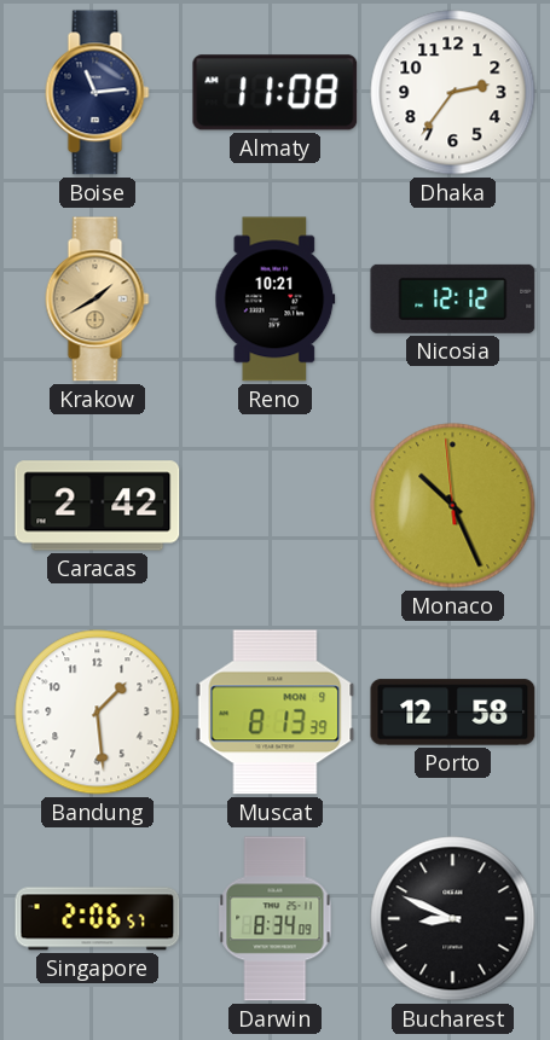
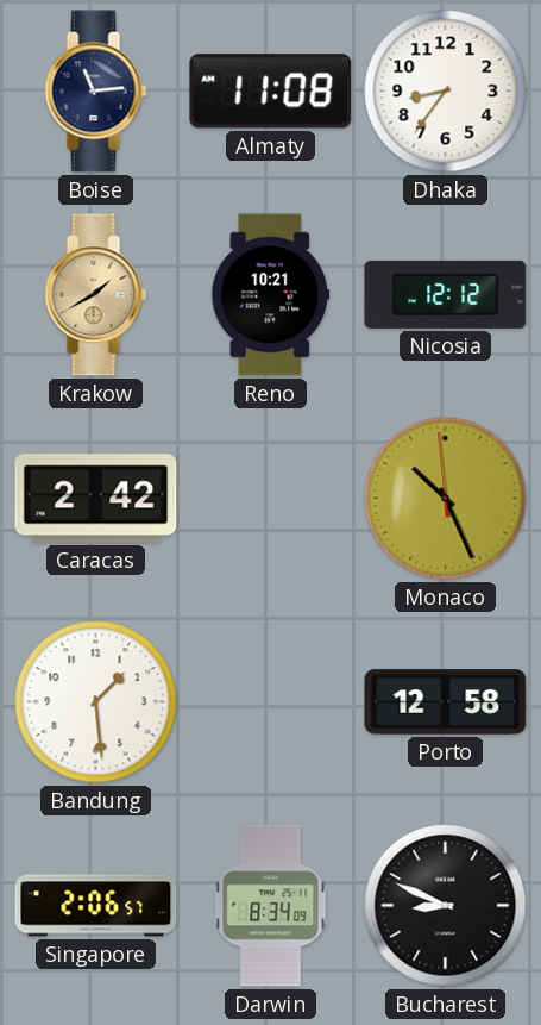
Dhaka: 2:36 -> 8:36 (446, 92)
Muscat: 8:13 -> none (276, 713)
